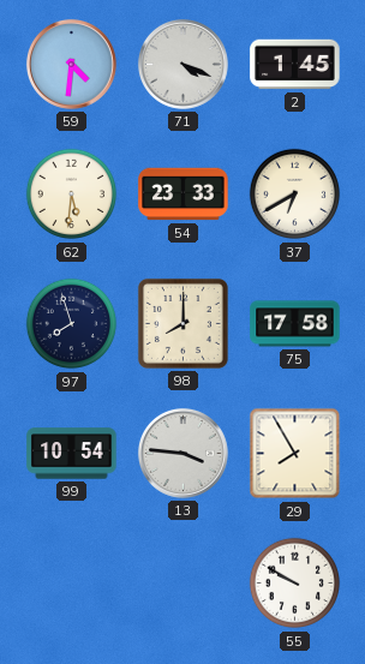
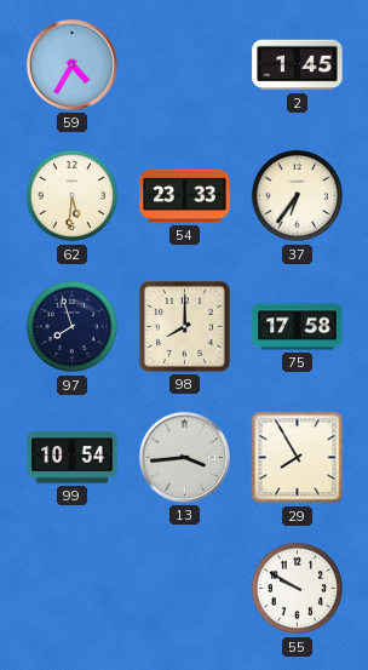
59: 4:31 -> 4:35 (71, 64)
71: 4:19 -> none (182, 64)
37: 6:40 -> 6:36 (298, 196)
13: 3:46 -> 3:44 (184, 457)
